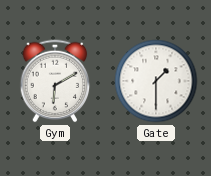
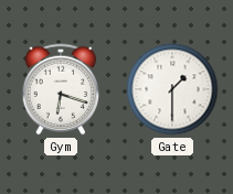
Gym: 6:10 -> 6:18 (61, 89)
